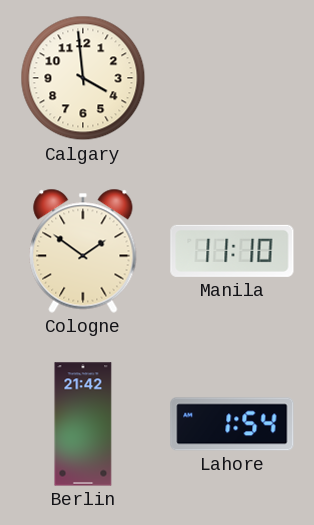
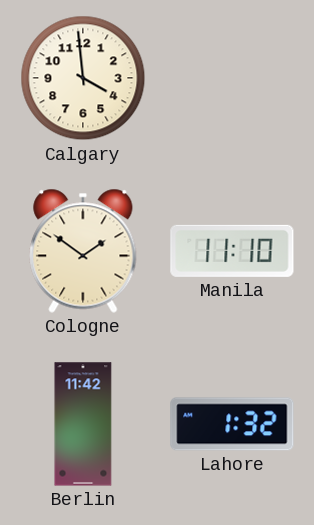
Berlin: 21:42 -> 11:42 (83, 424)
Lahore: 1:54 -> 1:32 (232, 424)
